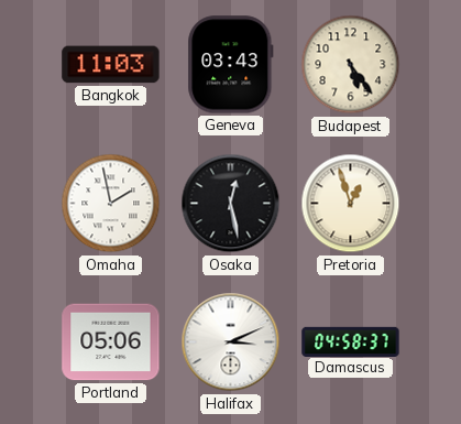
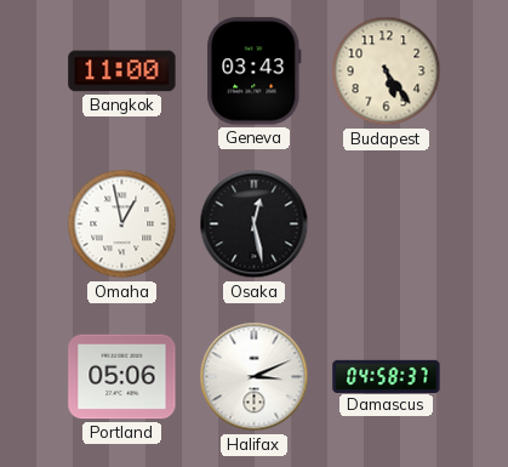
Bangkok: 11:03 -> 11:00 (122, 72)
Omaha: 1:58 -> 12:58 (122, 224)
Pretoria: 12:57 -> none (351, 204)
